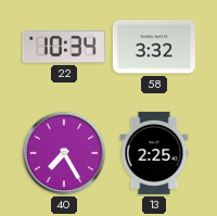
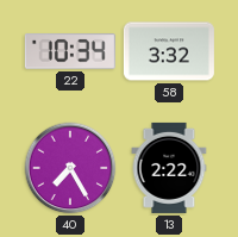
13: 2:25 -> 2:22 (169, 168)
